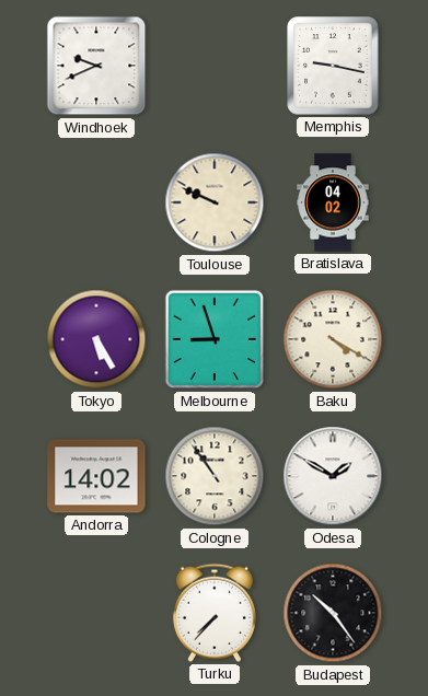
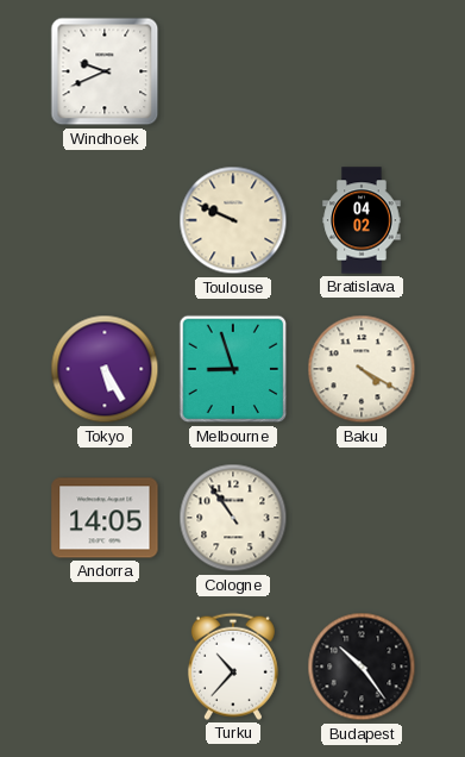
Memphis: 9:17 -> none (333, 66)
Andorra: 14:02 -> 14:05 (105, 518)
Odesa: 1:50 -> none (333, 476)
Turku: 7:37 -> 10:37 (233, 667)
